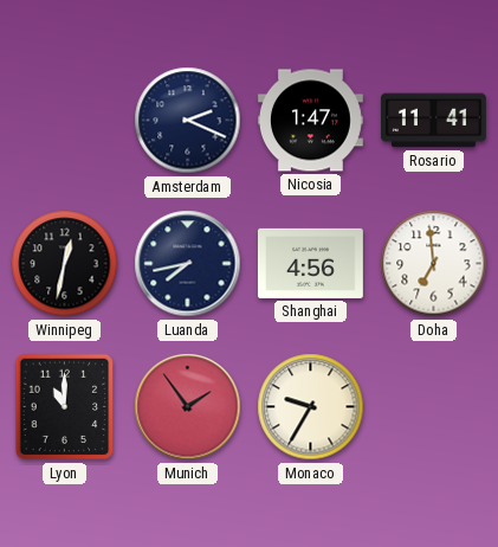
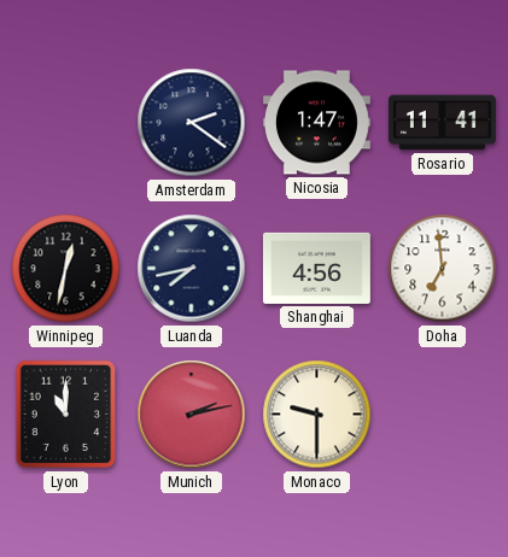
Amsterdam: 2:19 -> 2:21 (192, 123)
Munich: 1:54 -> 2:13 (192, 415)
Monaco: 9:35 -> 9:30 (317, 415)
